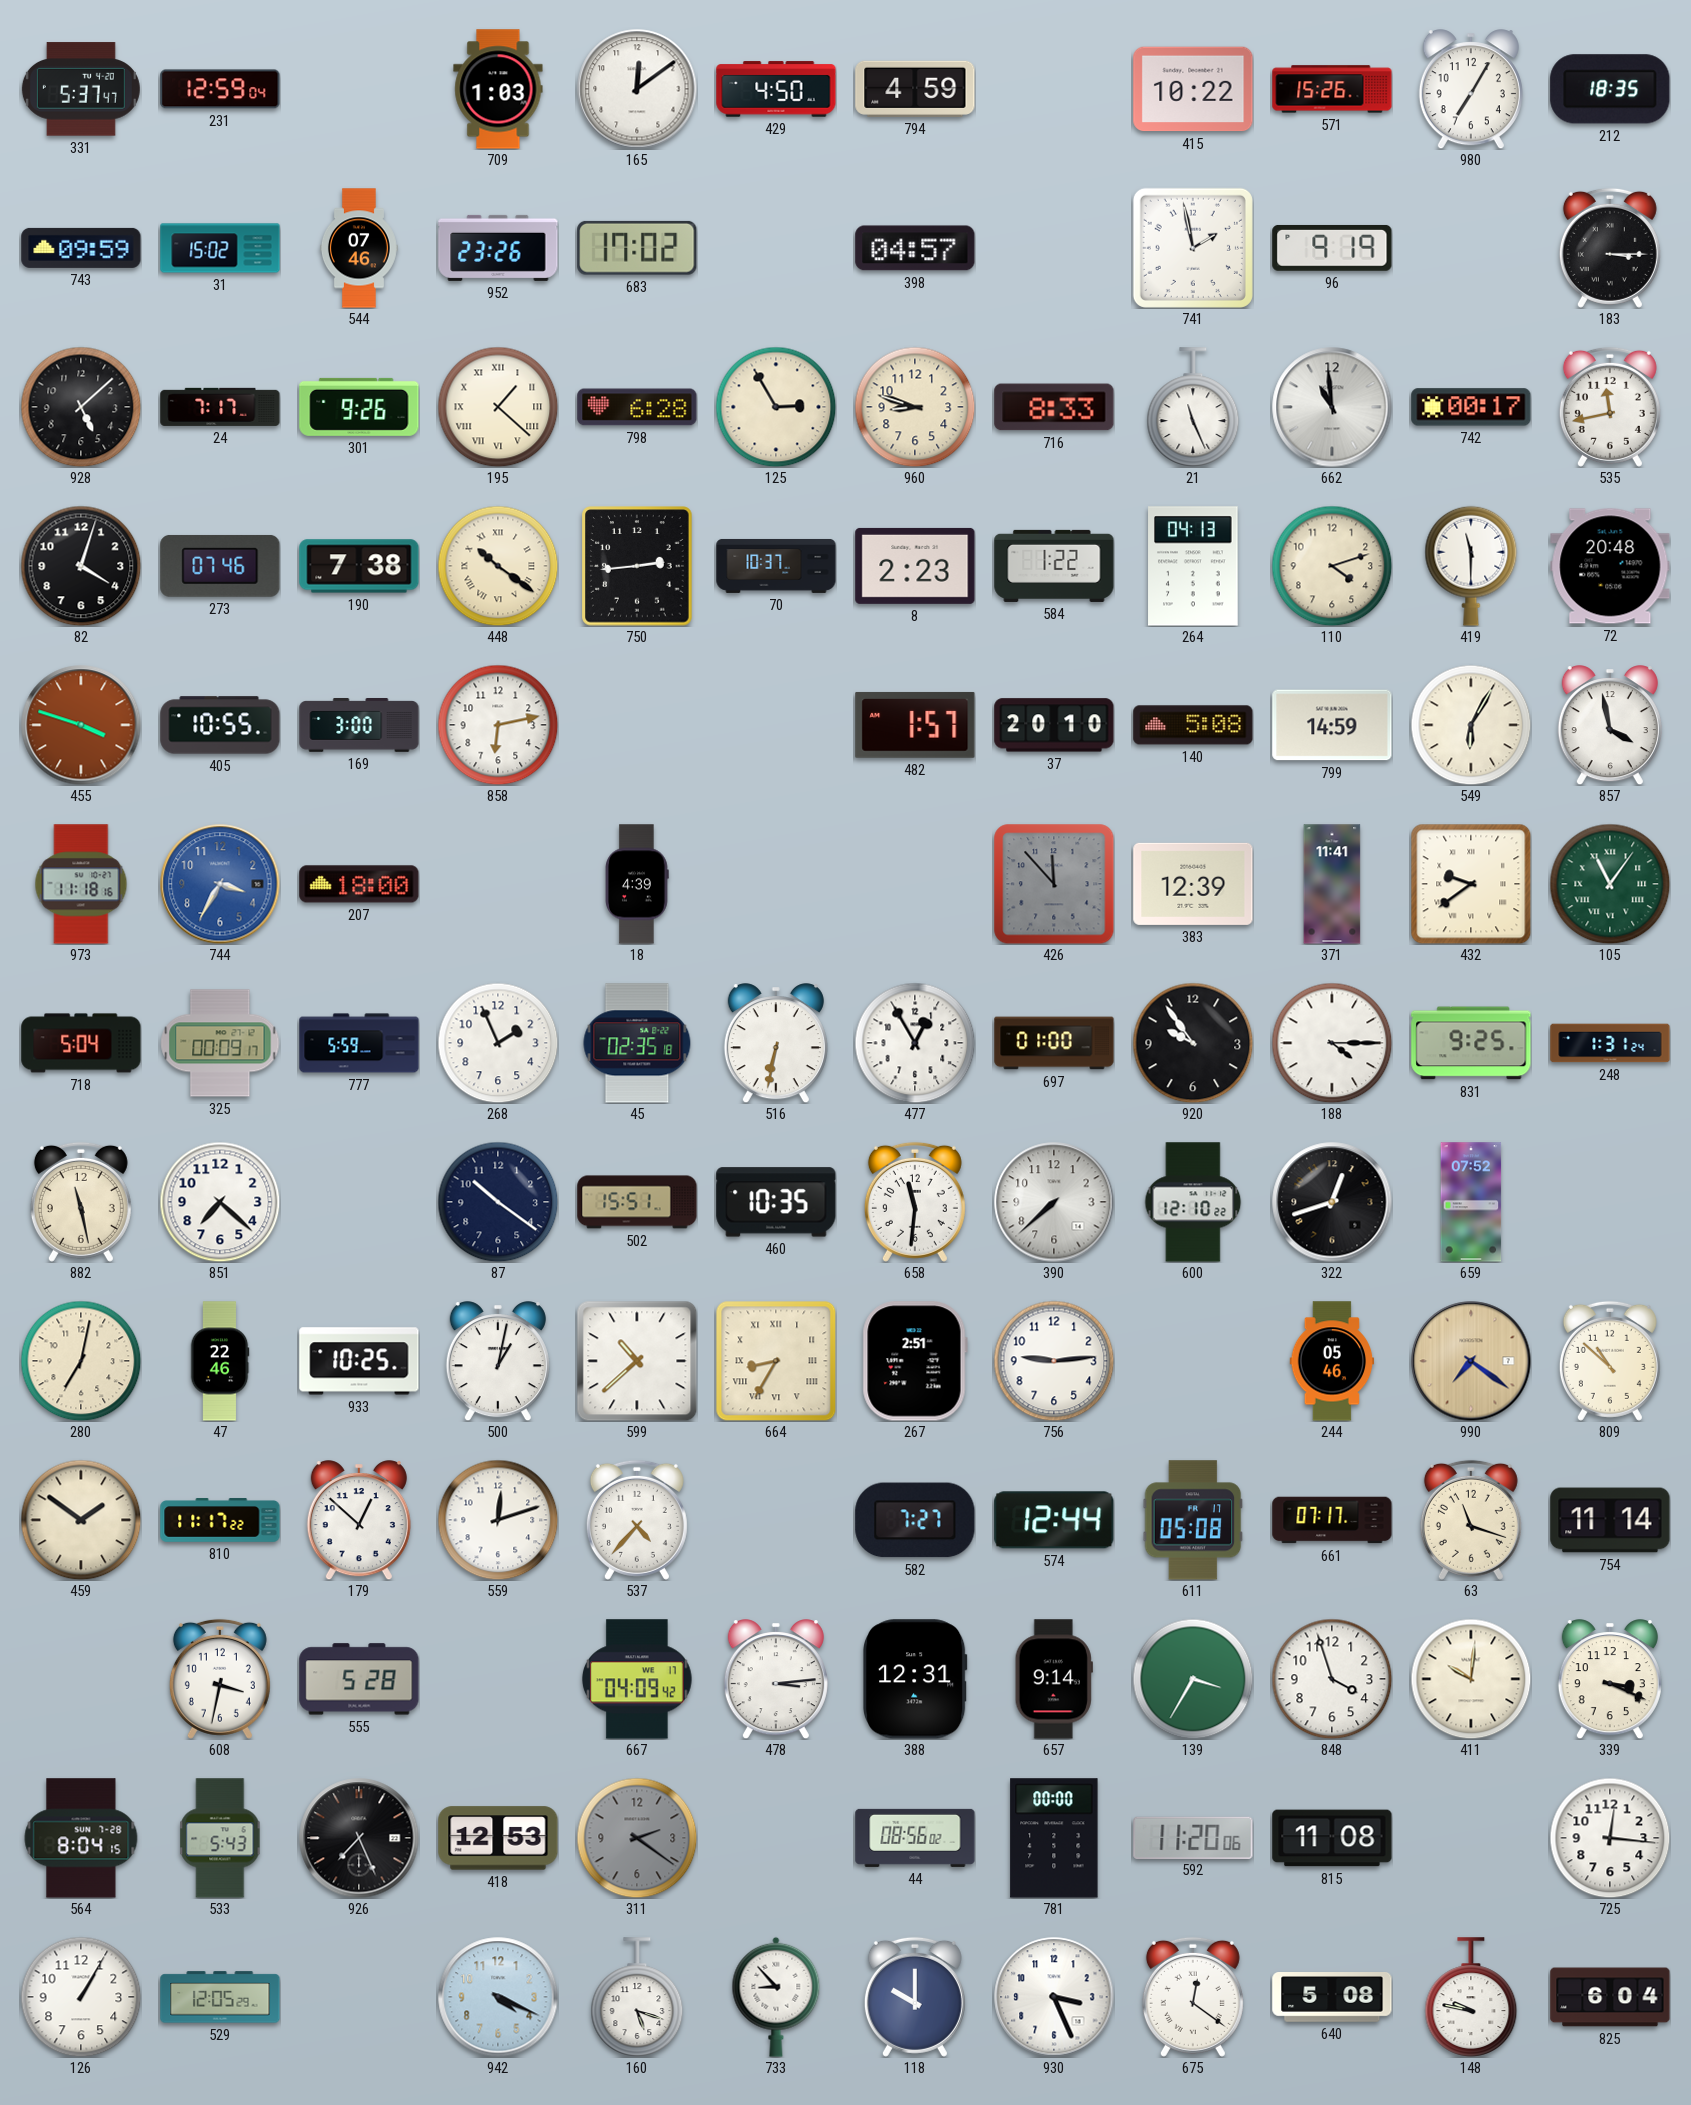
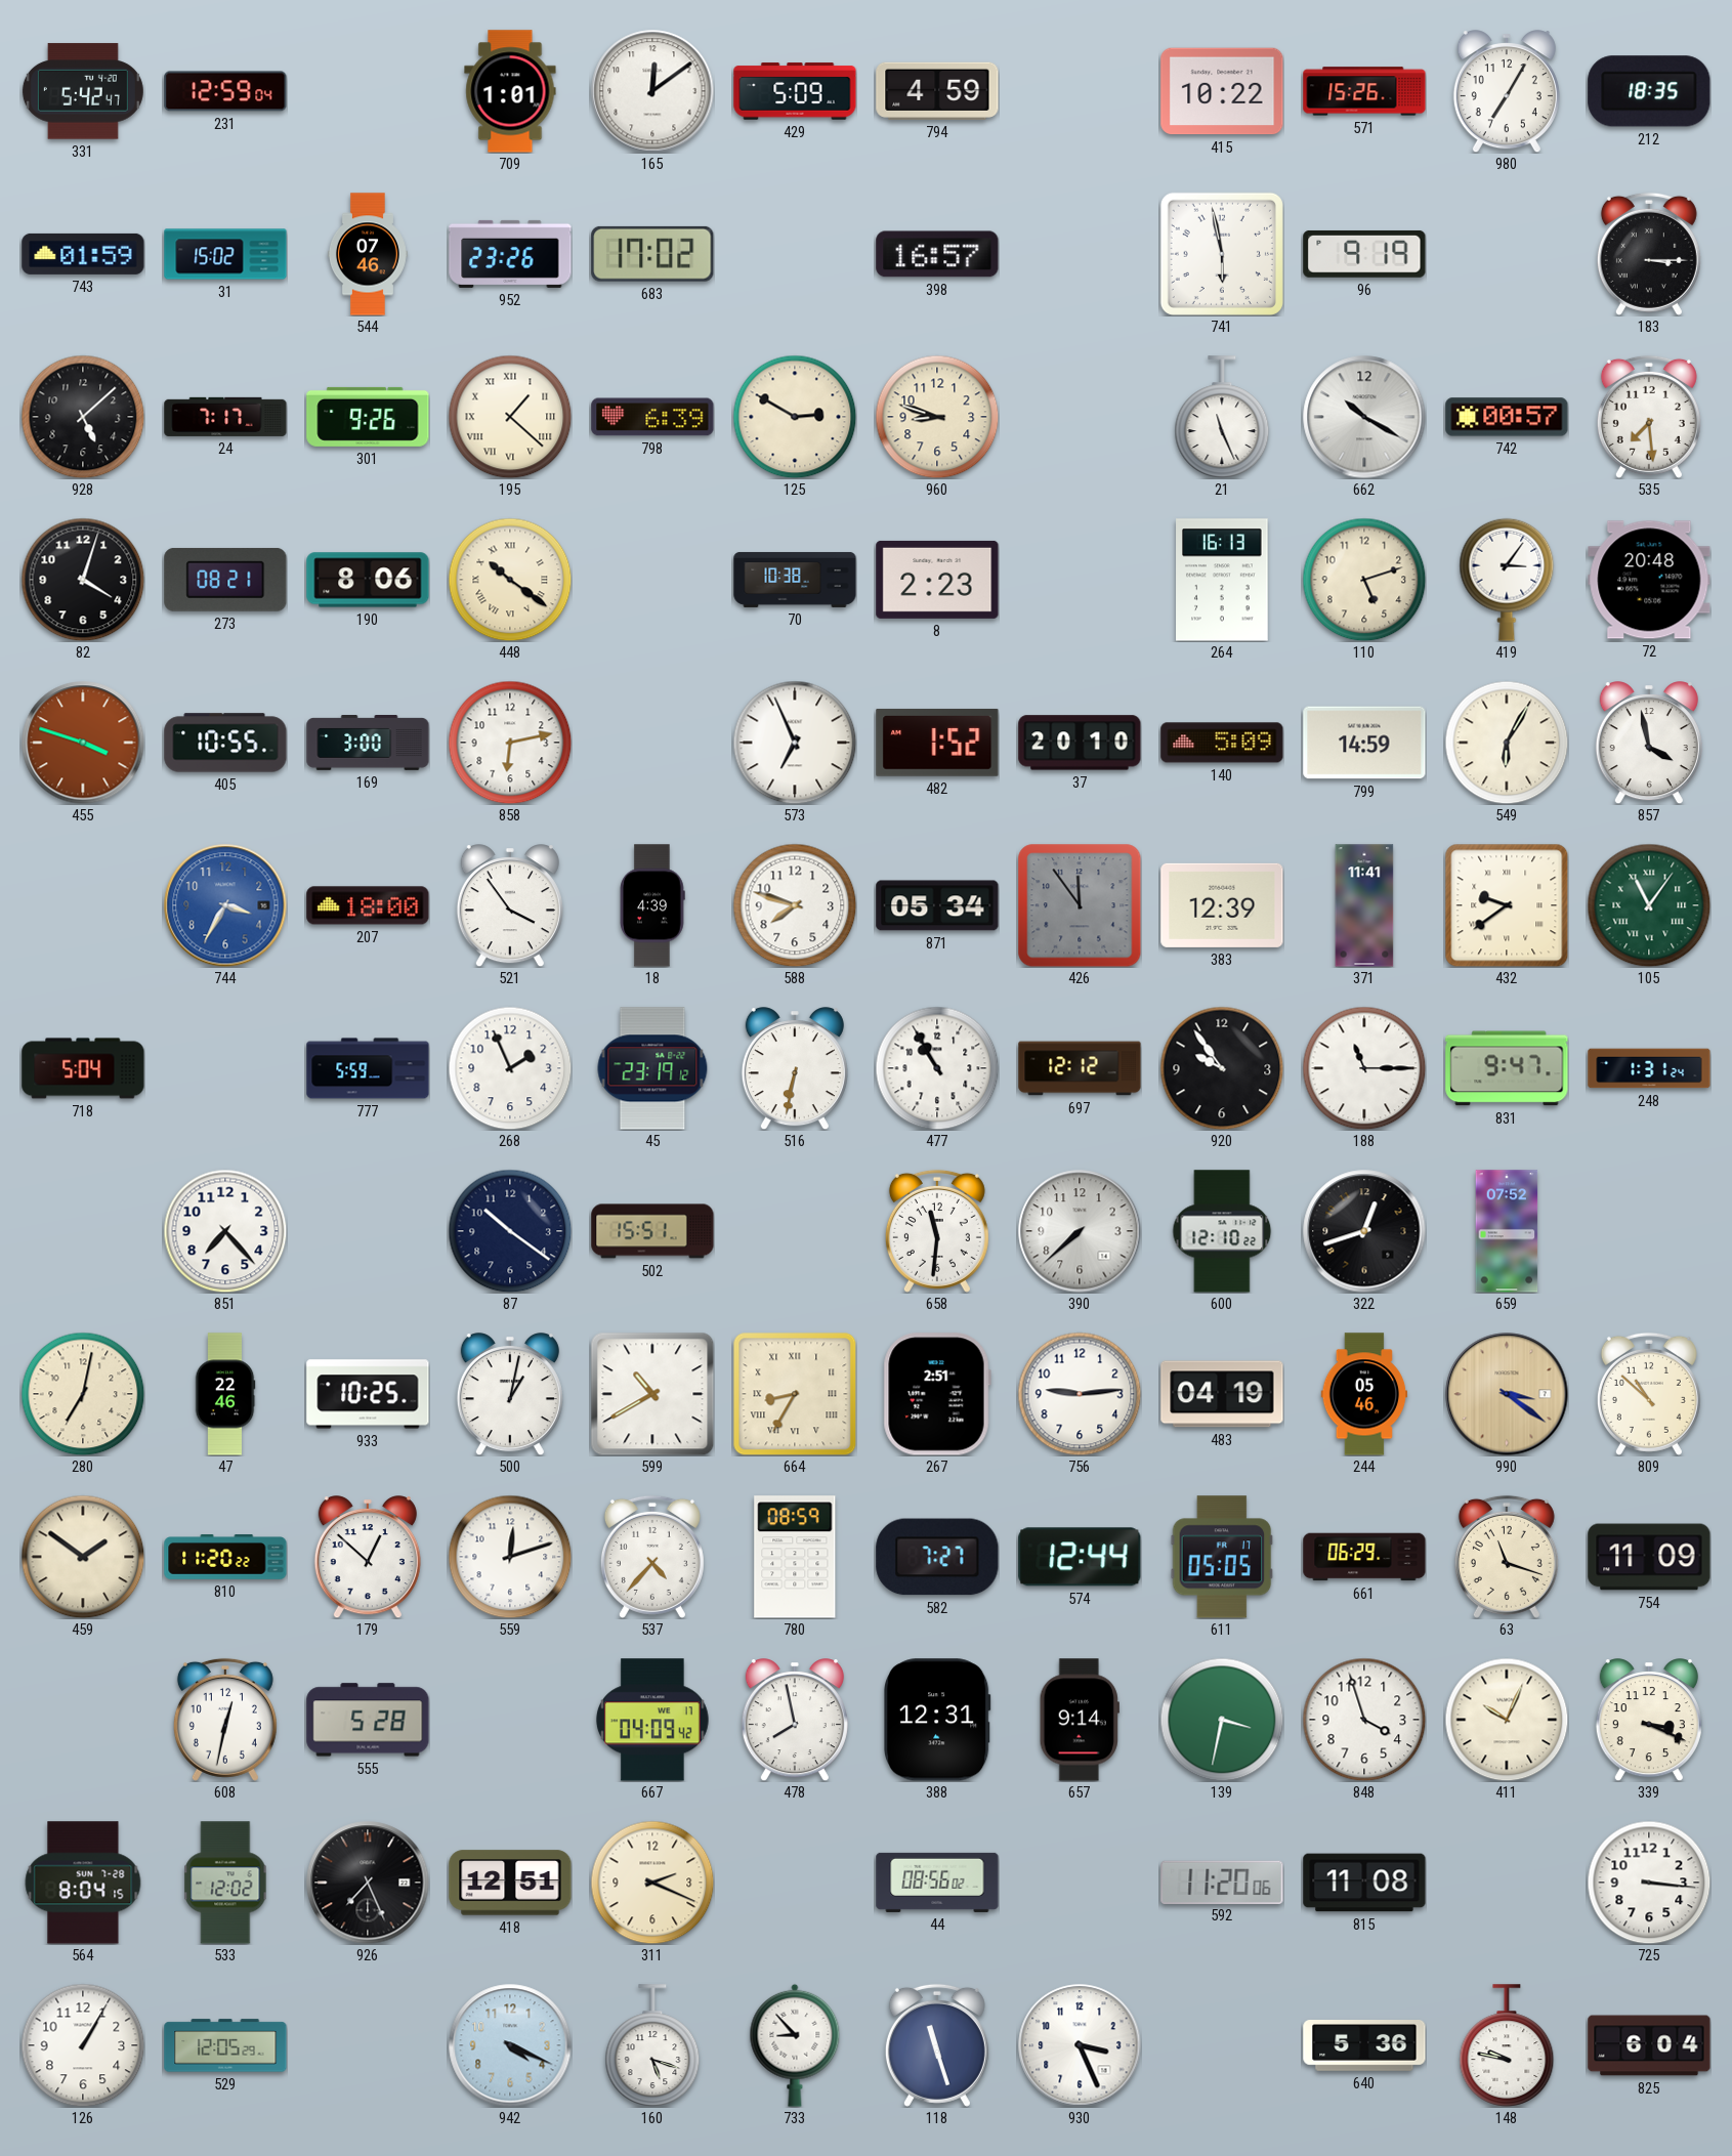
331: 5:37 -> 5:42 (83, 91)
709: 1:03 -> 1:01 (510, 91)
429: 4:50 -> 5:09 (795, 91)
743: 09:59 -> 01:59 (83, 254)
398: 04:57 -> 16:57 (937, 254)
741: 1:58 -> 5:58 (1222, 254)
798: 6:28 -> 6:39 (652, 417)
125: 2:55 -> 2:50 (795, 417)
716: 8:33 -> none (1054, 407)
662: 10:59 -> 10:20 (1364, 417)
742: 00:17 -> 00:57 (1507, 417)
535: 11:43 -> 7:29 (1649, 417)
273: 07:46 -> 08:21 (225, 580)
190: 7:38 -> 8:06 (368, 580)
750: 2:44 -> none (637, 566)
70: 10:37 -> 10:38 (795, 580)
584: 1:22 -> none (1054, 566)
264: 04:13 -> 16:13 (1222, 580)
110: 4:12 -> 5:12 (1364, 580)
419: 11:30 -> 3:06 (1507, 580)
573: none -> 6:56 (795, 743)
482: 1:57 -> 1:52 (937, 743)
140: 5:08 -> 5:09 (1222, 743)
973: 11:18 -> none (81, 884)
521: none -> 3:54 (510, 905)
588: none -> 7:48 (795, 905)
871: none -> 05:34 (937, 905)
426: 11:53 -> 11:54 (1080, 905)
325: 00:09 -> none (220, 1043)
45: 02:35 -> 23:19 (652, 1068)
477: 12:55 -> 10:55 (937, 1068)
697: 01:00 -> 12:12 (1080, 1068)
188: 4:15 -> 11:15 (1364, 1068)
831: 9:25 -> 9:47 (1507, 1068)
882: 11:28 -> none (81, 1202)
851: 7:22 -> 7:23 (225, 1231)
460: 10:35 -> none (776, 1202)
599: 10:38 -> 10:40 (652, 1394)
483: none -> 04:19 (1222, 1394)
990: 7:21 -> 3:21 (1507, 1394)
810: 11:17 -> 11:20 (225, 1557)
780: none -> 08:59 (795, 1557)
611: 05:08 -> 05:05 (1222, 1557)
661: 07:17 -> 06:29 (1364, 1557)
754: 11:14 -> 11:09 (1649, 1557)
608: 3:32 -> 12:32 (225, 1720)
478: 3:14 -> 7:58 (795, 1720)
139: 3:35 -> 3:32 (1222, 1720)
411: 10:01 -> 10:04 (1507, 1720)
533: 5:43 -> 12:02 (225, 1883)
418: 12:53 -> 12:51 (510, 1883)
311: 2:21 -> 2:19 (652, 1883)
311 dial: grey -> cream (652, 1883)
781: 00:00 -> none (1054, 1838)
725: 12:16 -> 3:16 (1649, 1883)
118: 10:00 -> 11:27 (937, 2045)
675: 12:21 -> none (1193, 1997)
640: 5:08 -> 5:36 (1364, 2046)
